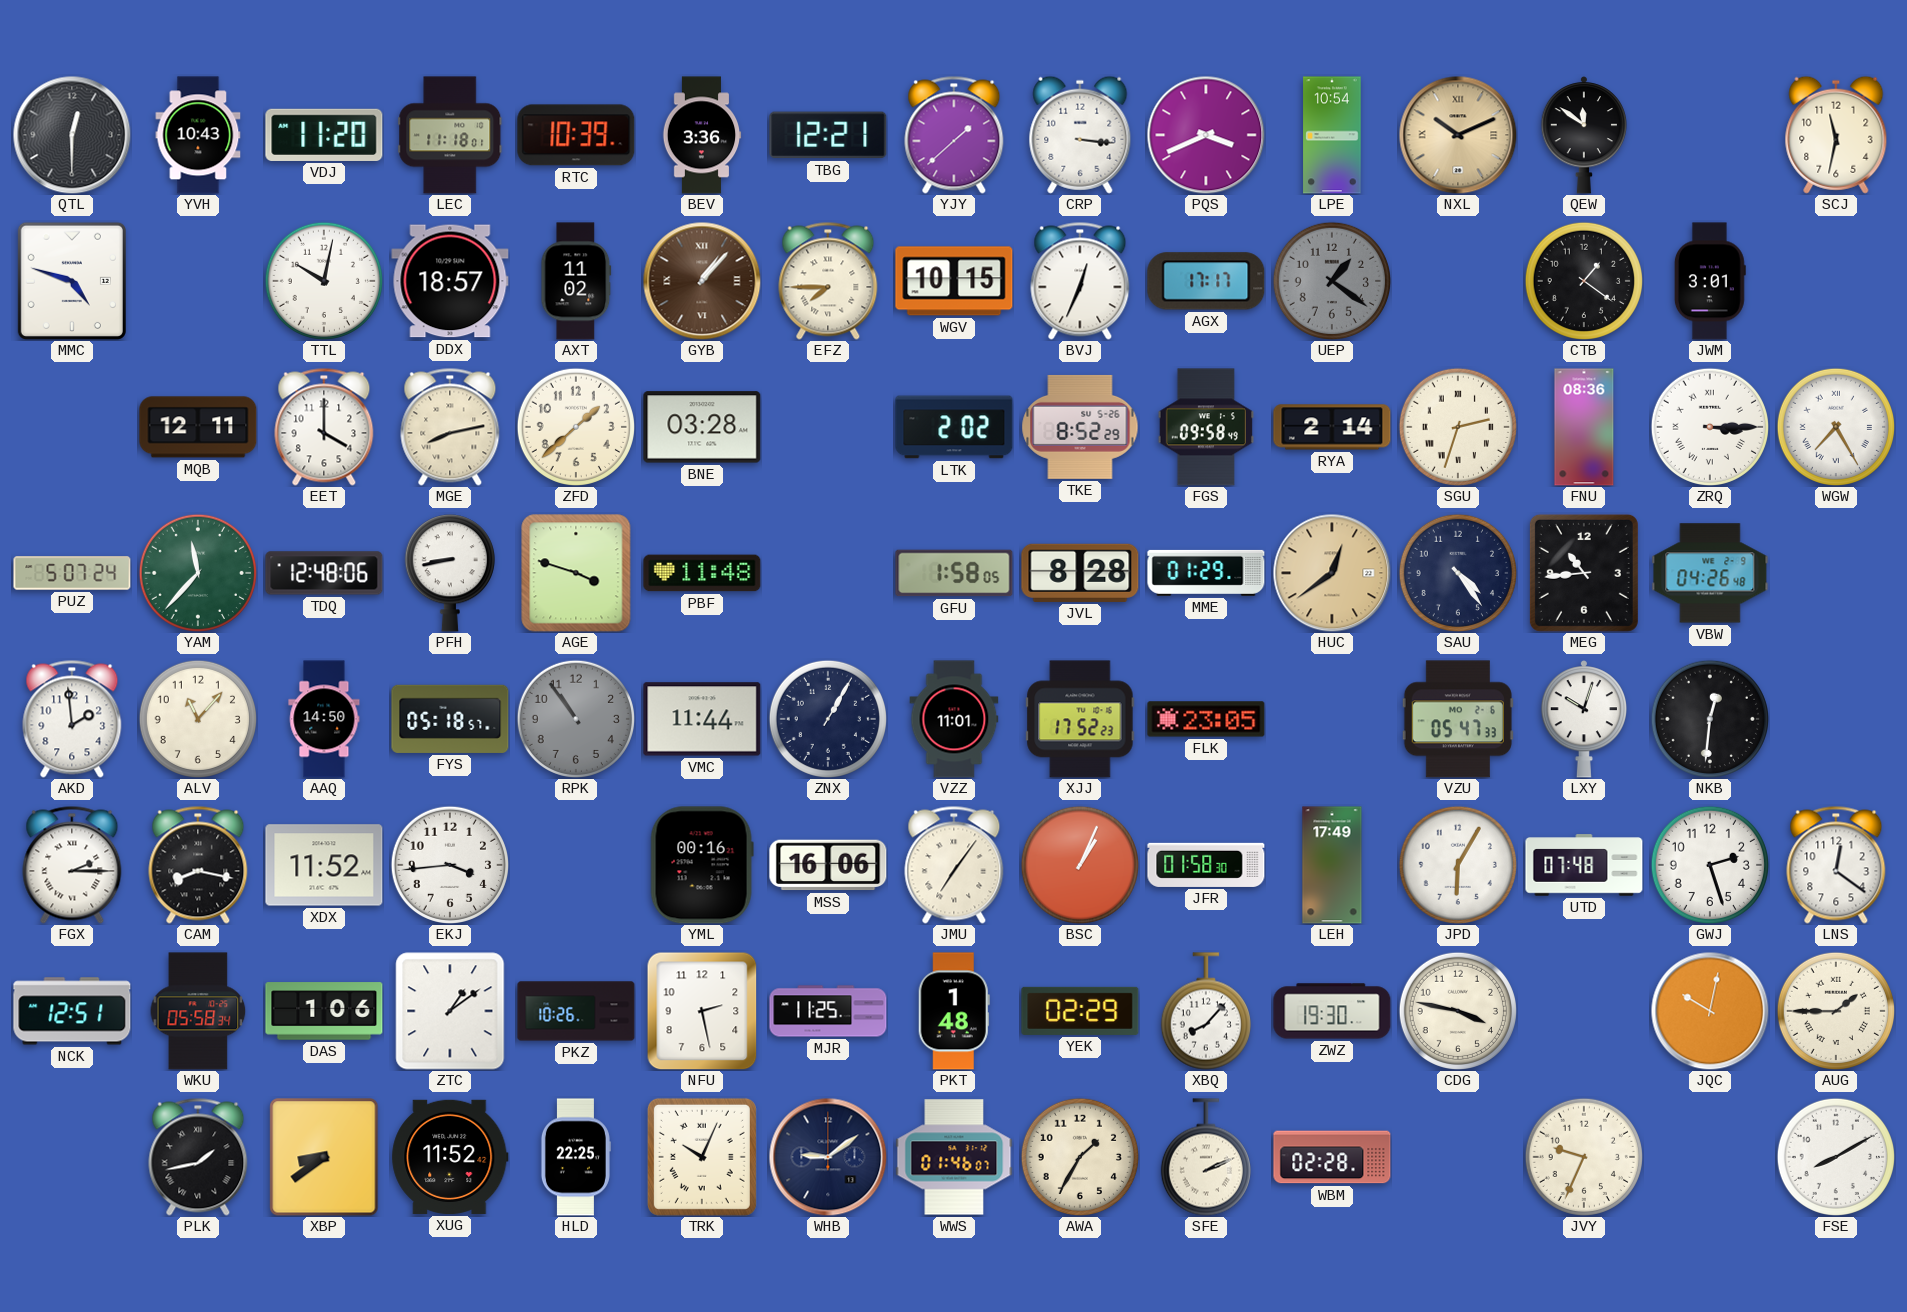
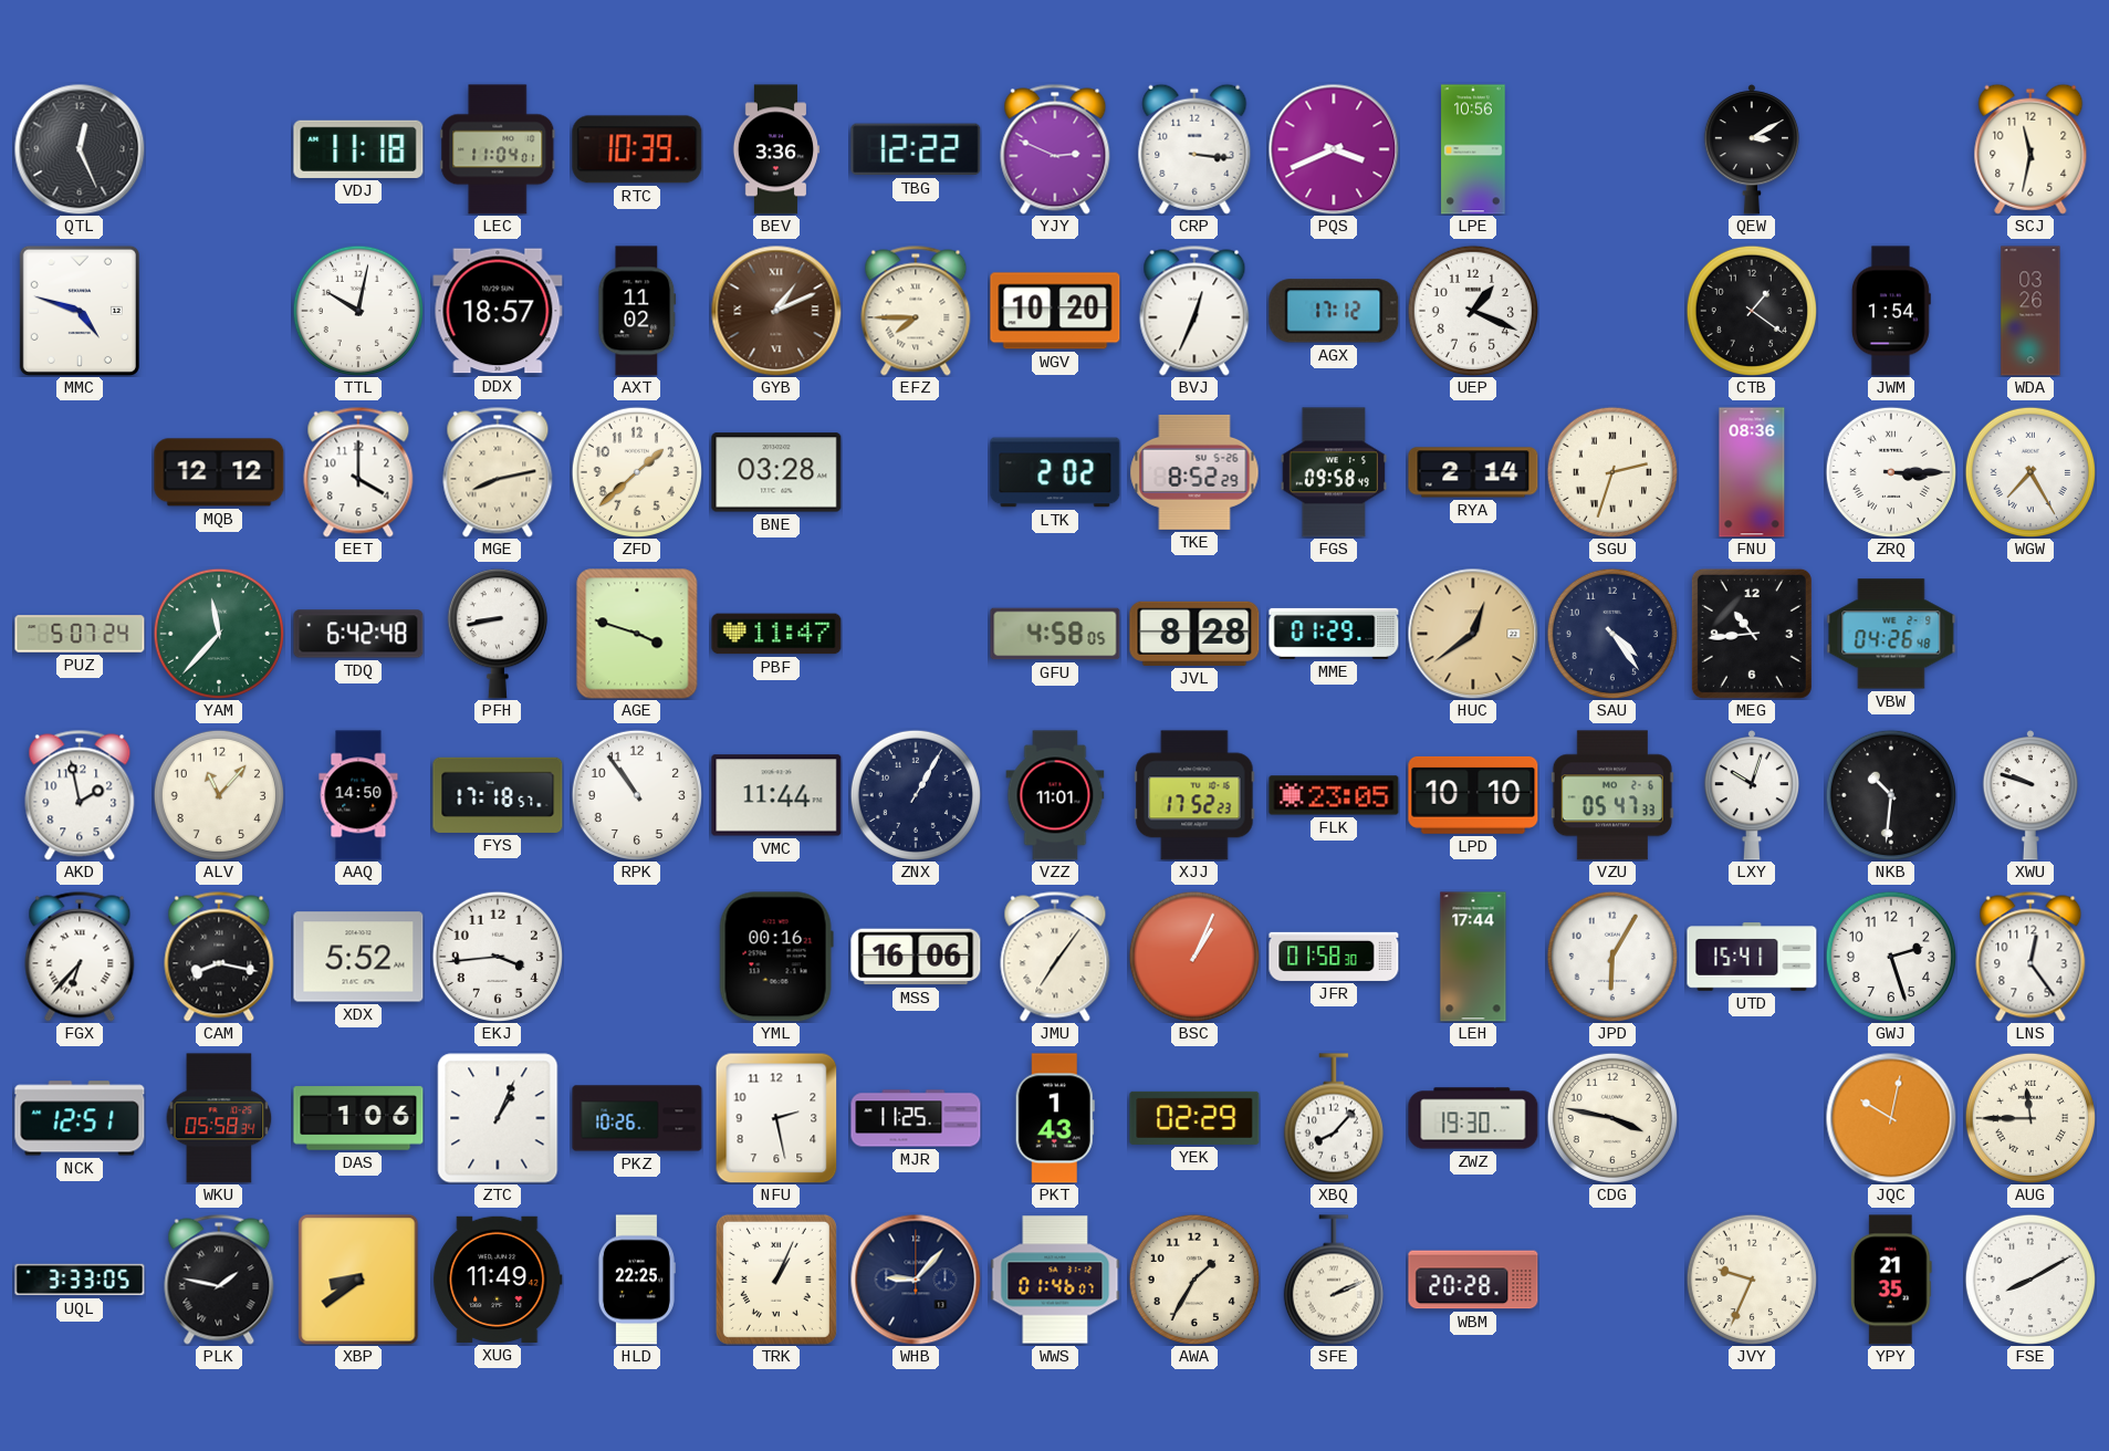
QTL: 12:30 -> 12:26 (80, 149)
YVH: 10:43 -> none (198, 135)
VDJ: 11:20 -> 11:18 (358, 149)
LEC: 11:18 -> 11:04 (498, 149)
TBG: 12:21 -> 12:22 (916, 149)
YJY: 1:38 -> 2:49 (1055, 149)
LPE: 10:54 -> 10:56 (1473, 149)
NXL: 10:11 -> none (1458, 135)
QEW: 11:51 -> 3:10 (1751, 149)
GYB: 1:07 -> 1:11 (776, 311)
WGV: 10:15 -> 10:20 (1055, 311)
AGX: 17:17 -> 17:12 (1334, 311)
UEP: 1:21 -> 1:19 (1472, 310)
UEP dial: grey -> white (1472, 310)
JWM: 3:01 -> 1:54 (1891, 311)
WDA: none -> 03:26 (2030, 311)
MQB: 12:11 -> 12:12 (219, 472)
TDQ: 12:48 -> 6:42 (358, 634)
PBF: 11:48 -> 11:47 (776, 634)
GFU: 1:58 -> 4:58 (1055, 634)
AKD: 1:59 -> 1:58 (80, 795)
FYS: 05:18 -> 17:18 (498, 795)
RPK dial: grey -> white (636, 794)
LPD: none -> 10:10 (1473, 795)
NKB: 12:31 -> 10:31 (1890, 794)
XWU: none -> 9:48 (2029, 795)
FGX: 2:15 -> 6:37 (80, 957)
XDX: 11:52 -> 5:52 (358, 957)
LEH: 17:49 -> 17:44 (1473, 957)
UTD: 07:48 -> 15:41 (1752, 957)
LNS: 12:21 -> 12:24 (2030, 957)
ZTC: 1:09 -> 1:04 (498, 1118)
PKT: 1:48 -> 1:43 (1055, 1118)
AUG: 1:45 -> 11:45 (2029, 1117)
UQL: none -> 3:33 (80, 1280)
PLK: 1:43 -> 1:47 (219, 1280)
XUG: 11:52 -> 11:49 (498, 1280)
TRK: 10:04 -> 1:04 (776, 1280)
WHB: 9:09 -> 9:07 (916, 1280)
WBM: 02:28 -> 20:28 (1473, 1280)
YPY: none -> 21:35 (1891, 1280)
